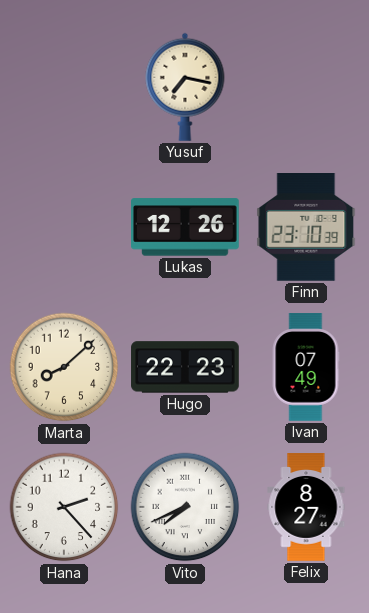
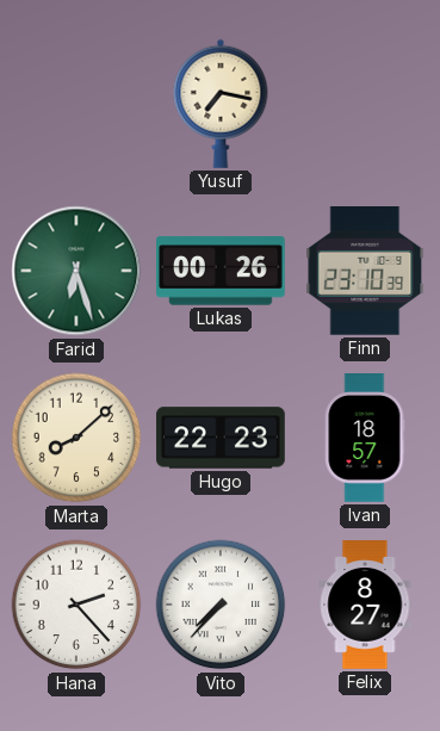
Farid: none -> 6:27 (76, 271)
Lukas: 12:26 -> 00:26 (222, 271)
Ivan: 07:49 -> 18:57 (365, 438)
Vito: 7:41 -> 7:37 (221, 605)
